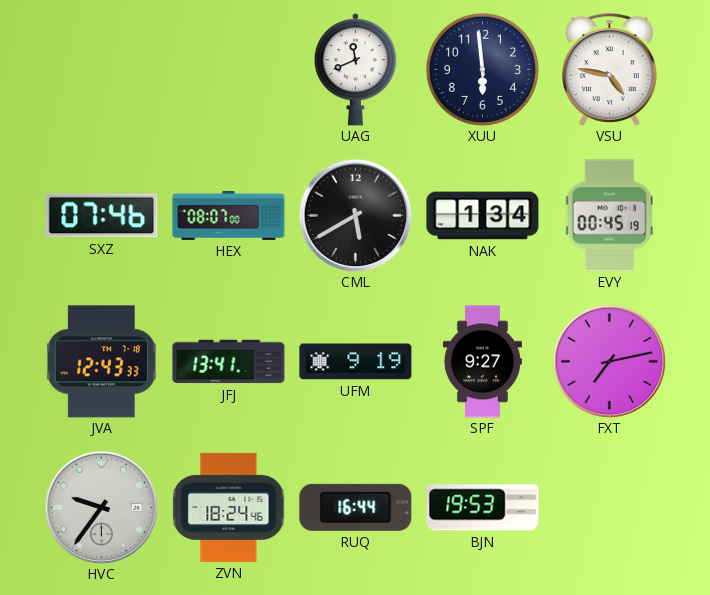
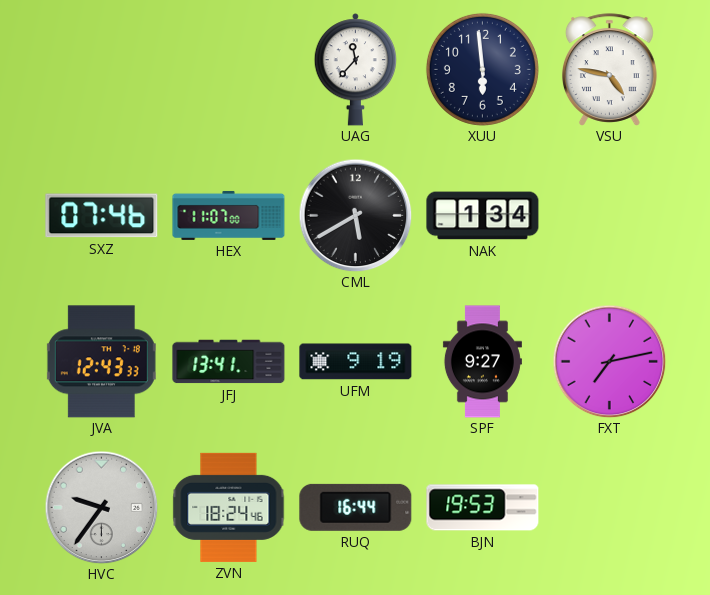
UAG: 11:41 -> 11:37 (355, 70)
HEX: 08:07 -> 11:07 (229, 215)
EVY: 00:45 -> none (610, 216)
